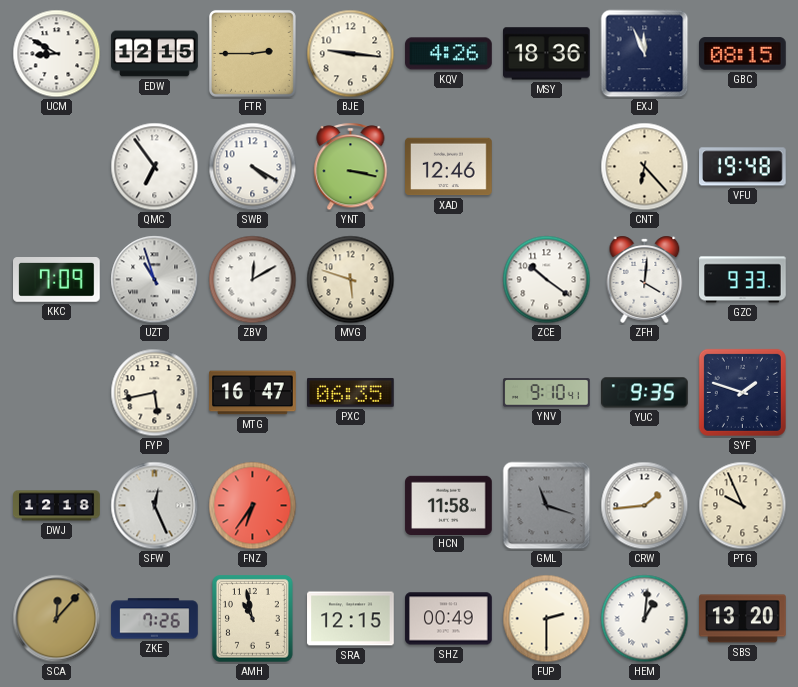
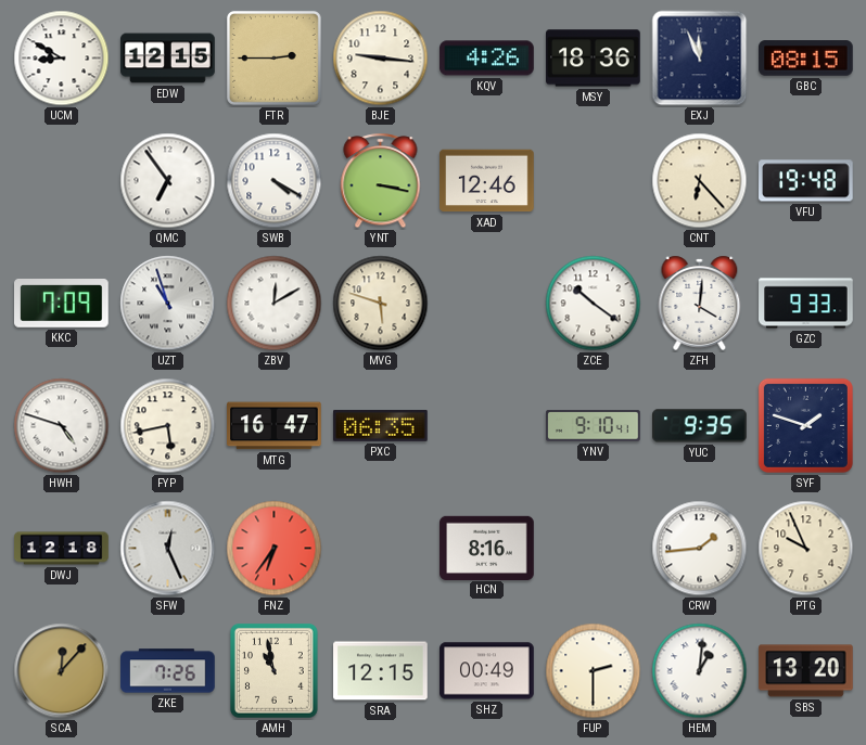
HWH: none -> 4:48 (62, 426)
HCN: 11:58 -> 8:16 (487, 548)
GML: 11:18 -> none (547, 506)
